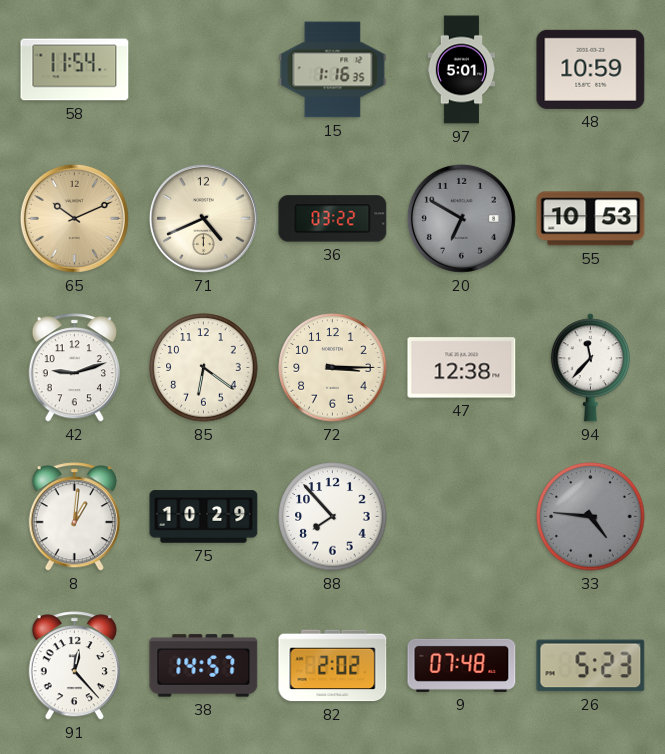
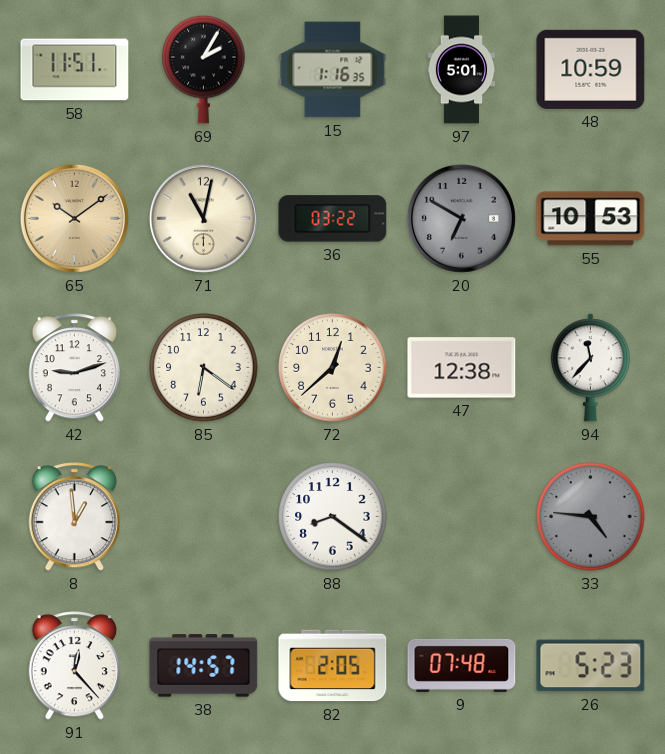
58: 11:54 -> 11:51 (75, 70)
69: none -> 2:05 (204, 69)
65: 10:11 -> 10:09 (74, 218)
71: 4:41 -> 11:02 (203, 218)
72: 3:15 -> 12:38 (333, 368)
8: 1:01 -> 12:59 (74, 517)
75: 10:29 -> none (204, 517)
88: 7:53 -> 8:21 (333, 517)
82: 2:02 -> 2:05 (333, 666)
